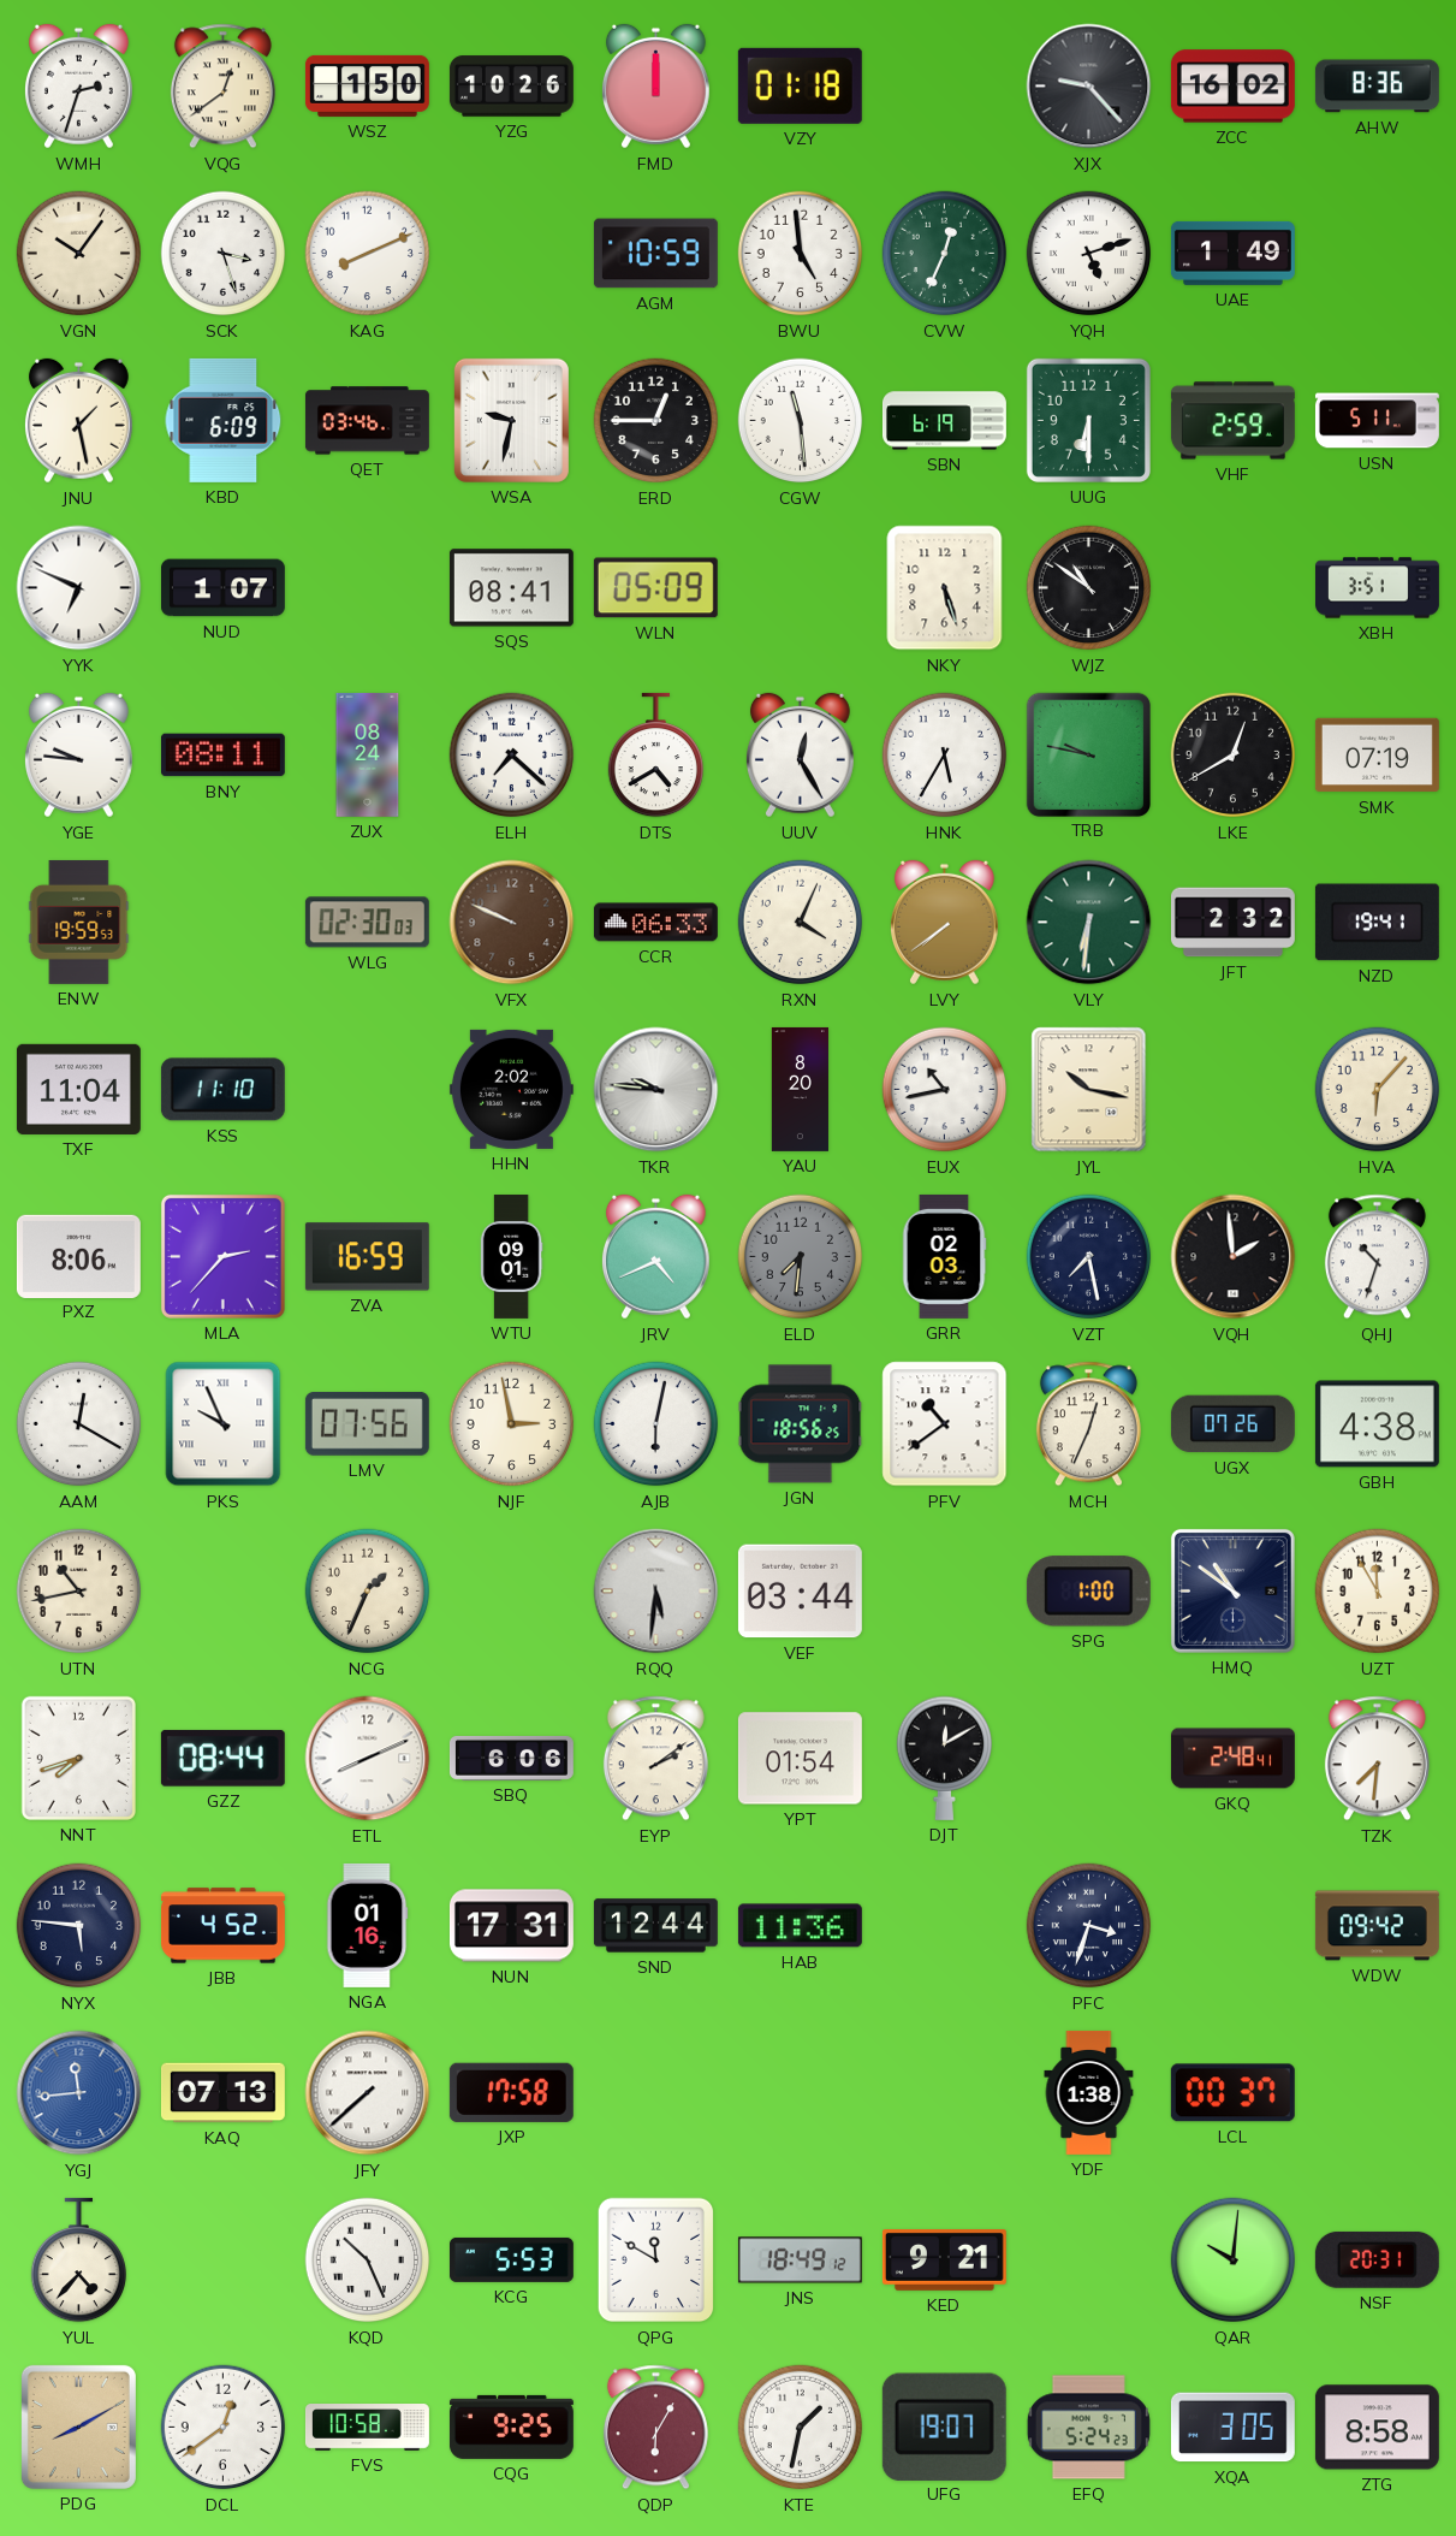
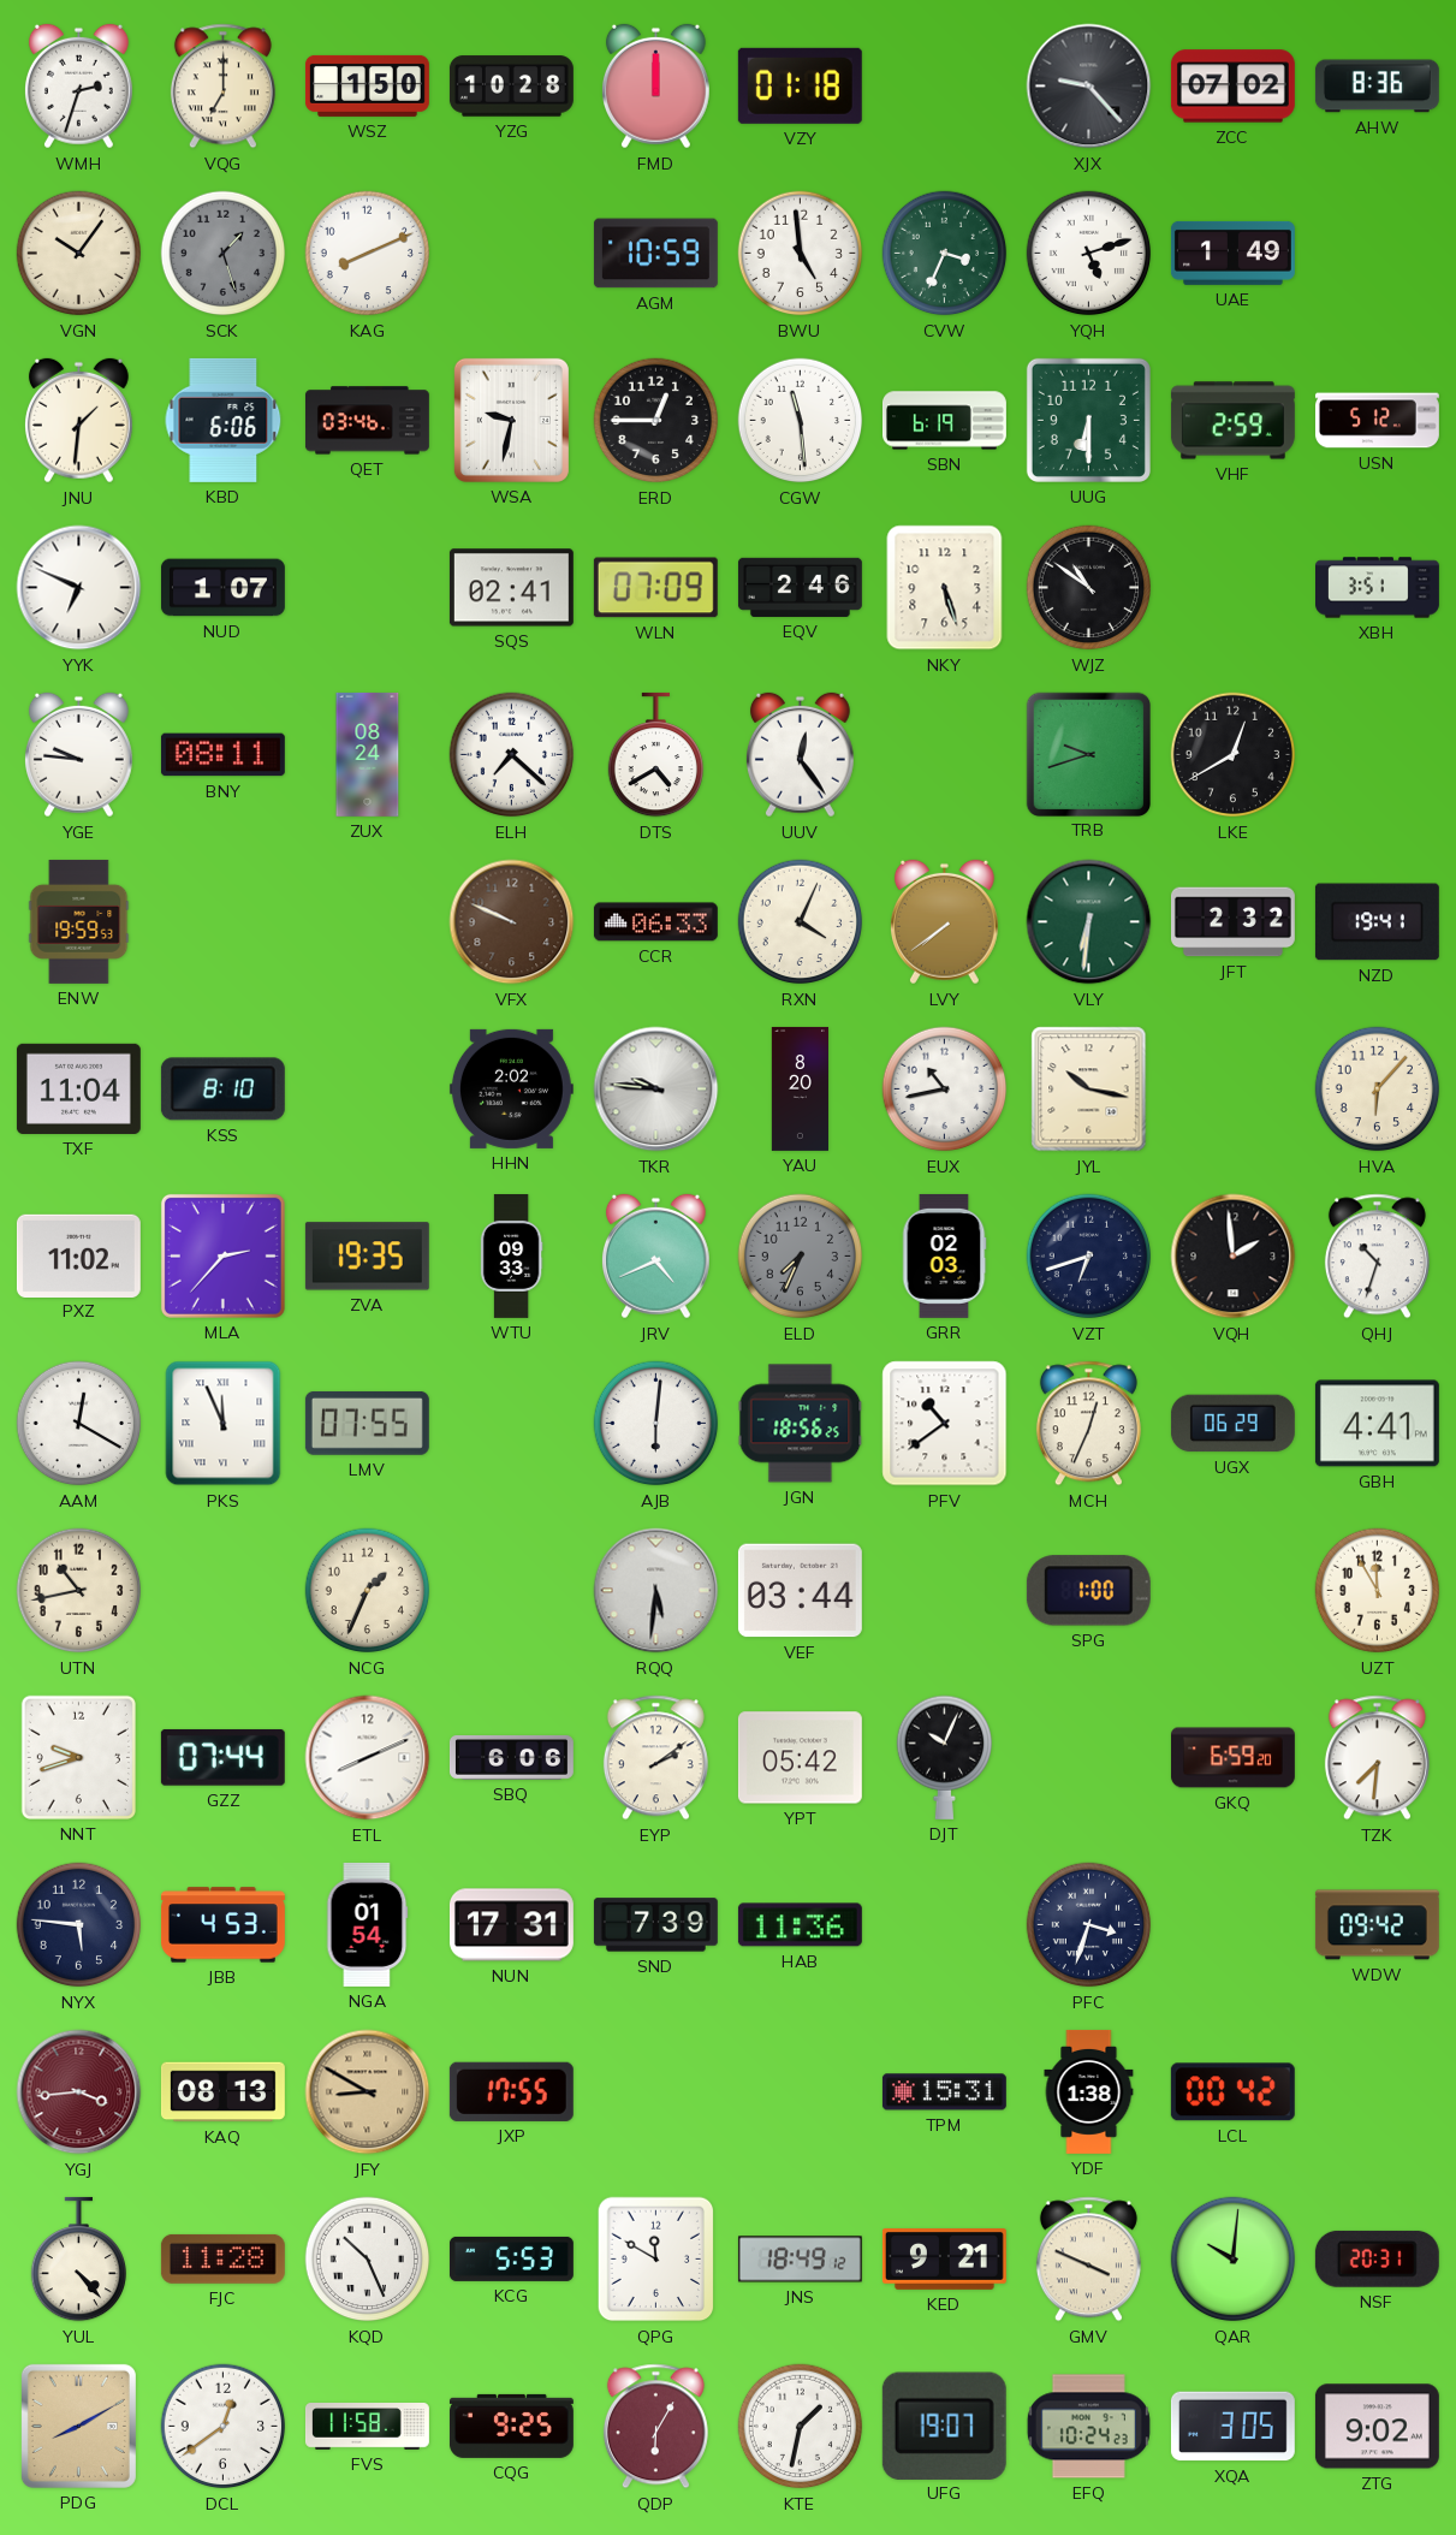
VQG: 12:39 -> 7:00 (222, 87)
YZG: 10:26 -> 10:28 (511, 87)
ZCC: 16:02 -> 07:02 (1232, 87)
SCK: 3:27 -> 1:27 (224, 254)
SCK dial: white -> grey (224, 254)
CVW: 12:34 -> 3:34 (945, 254)
JNU: 1:28 -> 1:31 (78, 421)
KBD: 6:09 -> 6:06 (224, 420)
USN: 5:11 -> 5:12 (1377, 421)
SQS: 08:41 -> 02:41 (511, 588)
WLN: 05:09 -> 07:09 (655, 588)
EQV: none -> 2:46 (800, 587)
UUV: 12:25 -> 12:24 (800, 755)
HNK: 5:35 -> none (945, 756)
TRB: 9:47 -> 9:42 (1088, 754)
SMK: 07:19 -> none (1377, 756)
WLG: 02:30 -> none (367, 923)
KSS: 11:10 -> 8:10 (222, 1090)
PXZ: 8:06 -> 11:02 (78, 1255)
ZVA: 16:59 -> 19:35 (367, 1257)
WTU: 09:01 -> 09:33 (511, 1257)
ELD: 7:31 -> 7:34 (801, 1257)
VZT: 7:28 -> 6:42 (1089, 1257)
PKS: 9:56 -> 11:56 (224, 1424)
LMV: 07:56 -> 07:55 (367, 1423)
NJF: 2:58 -> none (512, 1424)
AJB: 6:02 -> 6:01 (656, 1424)
UGX: 07:26 -> 06:29 (1232, 1424)
GBH: 4:38 -> 4:41 (1377, 1424)
HMQ: 10:51 -> none (1232, 1590)
NNT: 7:42 -> 9:42 (78, 1757)
GZZ: 08:44 -> 07:44 (222, 1757)
YPT: 01:54 -> 05:42 (800, 1758)
DJT: 12:10 -> 10:04 (944, 1757)
GKQ: 2:48 -> 6:59 (1232, 1758)
JBB: 4:52 -> 4:53 (222, 1925)
NGA: 01:16 -> 01:54 (368, 1924)
SND: 12:44 -> 7:39 (655, 1925)
YGJ: 11:44 -> 3:44 (79, 2092)
YGJ dial: blue -> burgundy (79, 2092)
KAQ: 07:13 -> 08:13 (222, 2092)
JFY: 7:38 -> 8:50 (368, 2092)
JFY dial: white -> champagne (368, 2092)
JXP: 17:58 -> 17:55 (511, 2091)
TPM: none -> 15:31 (944, 2092)
LCL: 00:37 -> 00:42 (1232, 2092)
YUL: 4:37 -> 4:23 (78, 2260)
FJC: none -> 11:28 (222, 2258)
GMV: none -> 3:49 (1088, 2260)
FVS: 10:58 -> 11:58 (367, 2427)
EFQ: 5:24 -> 10:24 (1088, 2427)
ZTG: 8:58 -> 9:02 (1377, 2427)
